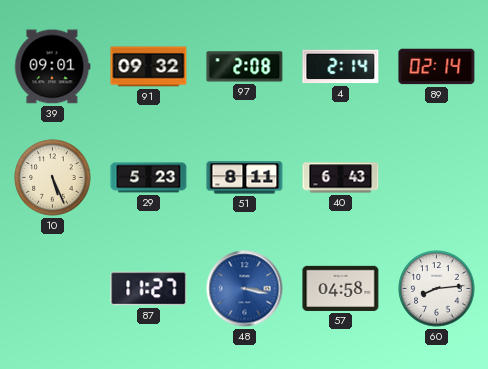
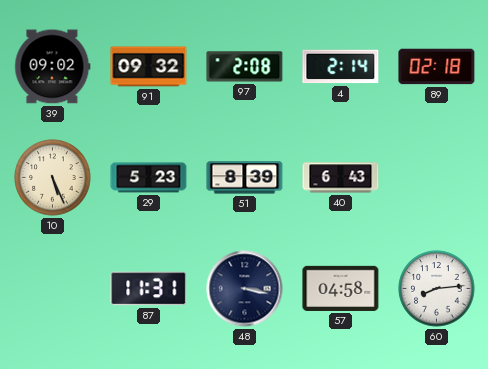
39: 09:01 -> 09:02 (53, 67)
89: 02:14 -> 02:18 (437, 67)
51: 8:11 -> 8:39 (245, 178)
87: 11:27 -> 11:31 (149, 289)
48 dial: blue -> navy (245, 289)
